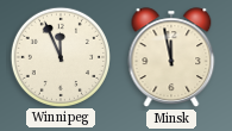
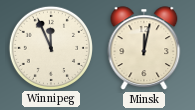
Minsk: 11:58 -> 12:02 (144, 48)
